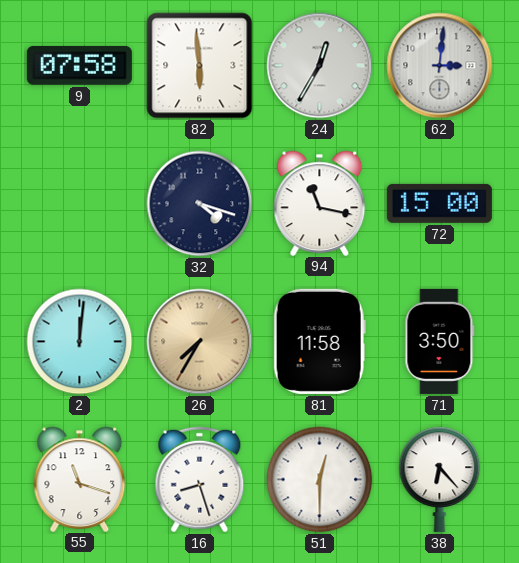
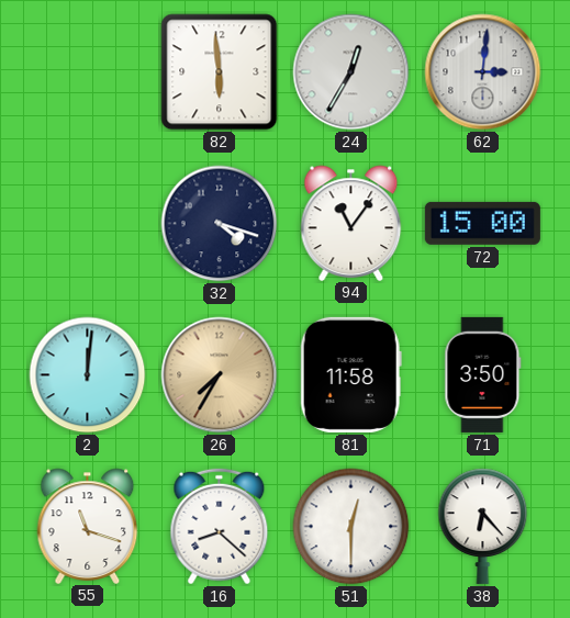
9: 07:58 -> none (79, 66)
94: 11:17 -> 11:06 (351, 223)
16: 8:27 -> 8:22 (220, 527)
